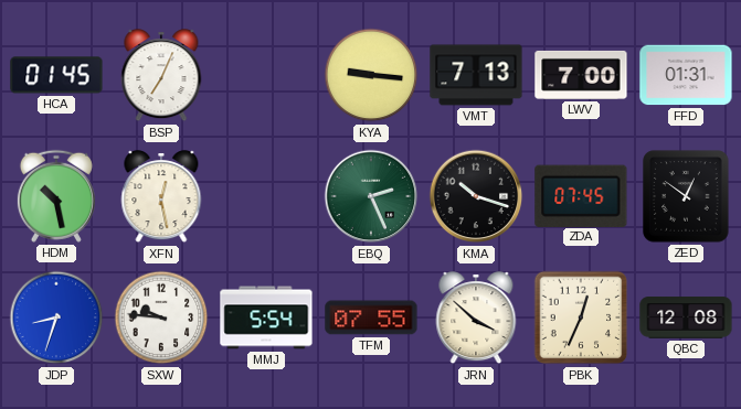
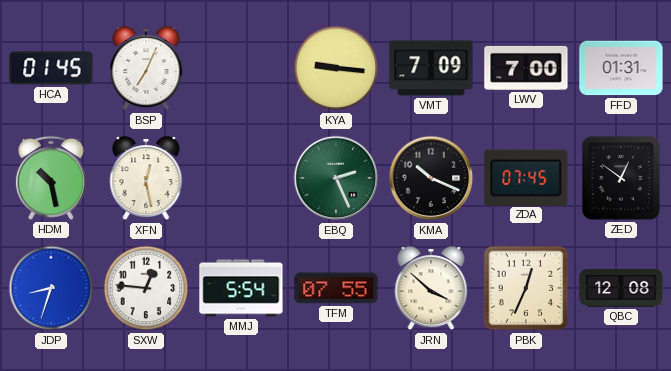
VMT: 7:13 -> 7:09 (431, 68)
KMA: 10:18 -> 10:19 (431, 178)
SXW: 9:46 -> 12:46 (146, 288)
